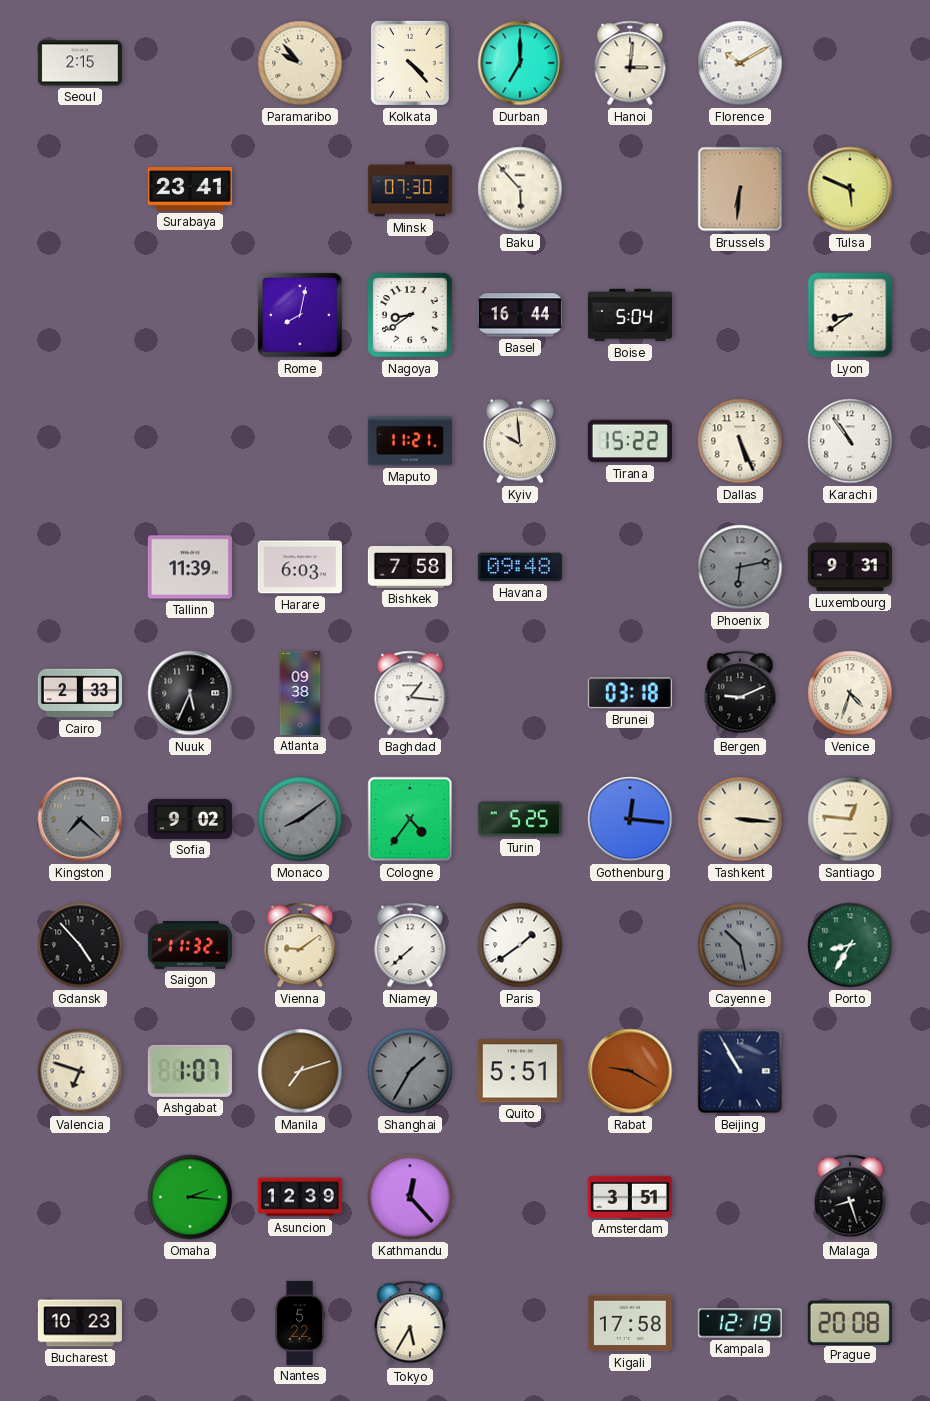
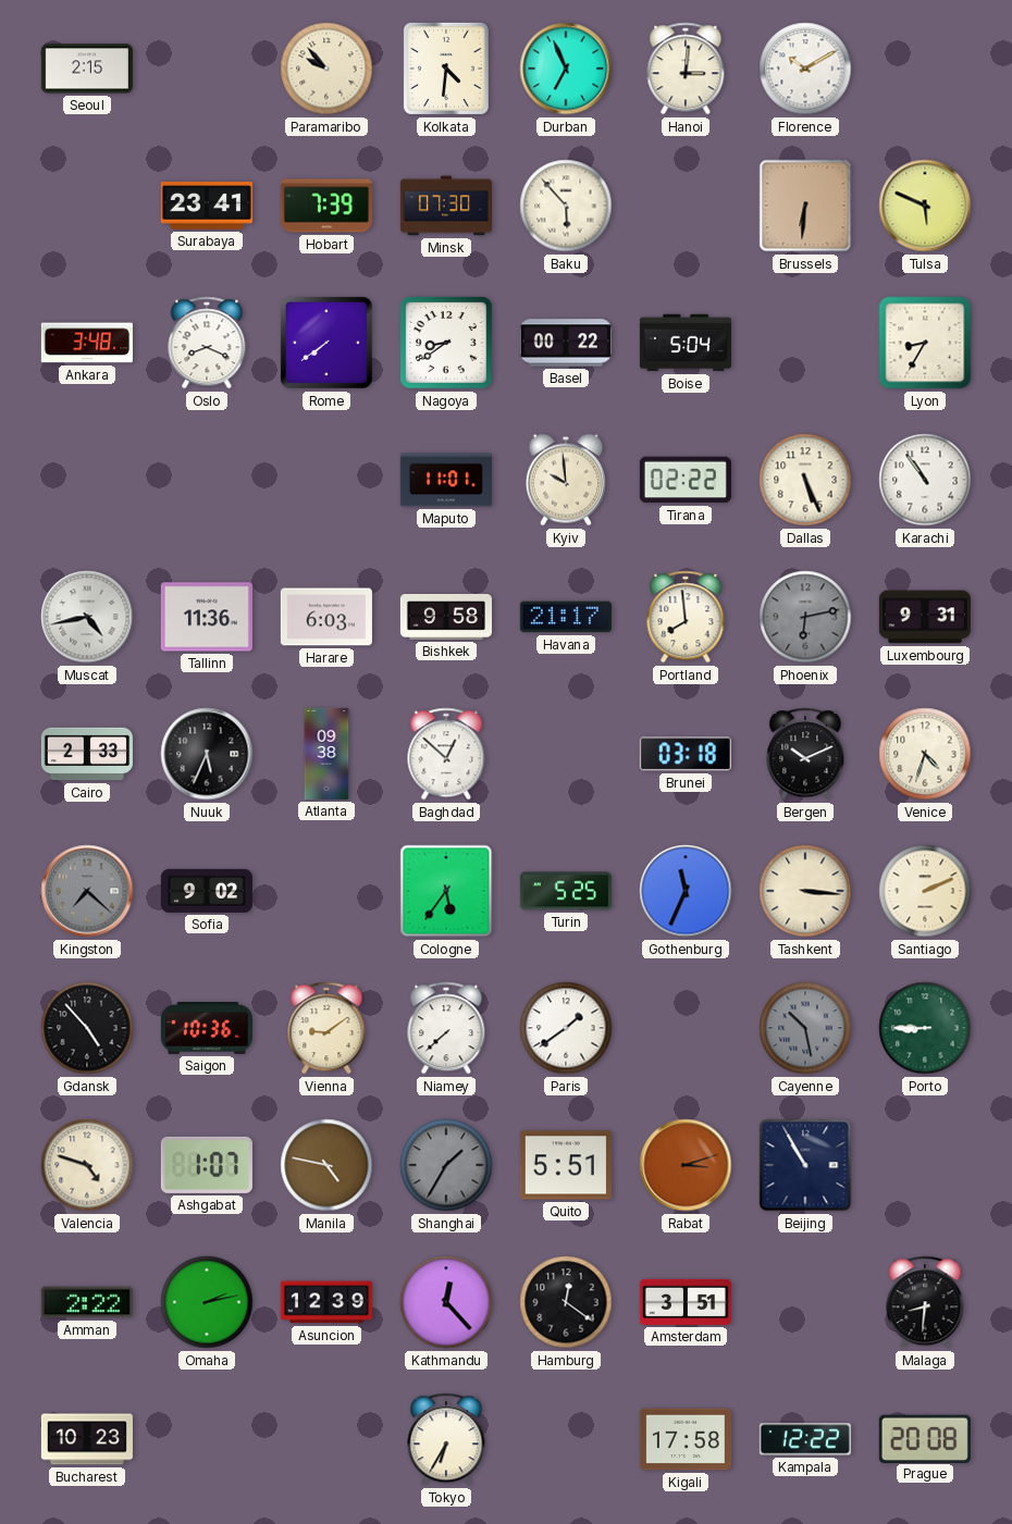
Kolkata: 4:23 -> 4:31 (446, 69)
Durban: 7:00 -> 6:56 (566, 69)
Hobart: none -> 7:39 (326, 206)
Ankara: none -> 3:48 (87, 343)
Oslo: none -> 8:19 (207, 343)
Rome: 8:02 -> 7:39 (326, 343)
Basel: 16:44 -> 00:22 (566, 343)
Lyon: 8:39 -> 8:35 (925, 343)
Maputo: 11:21 -> 11:01 (446, 480)
Tirana: 15:22 -> 02:22 (686, 480)
Muscat: none -> 4:43 (87, 617)
Tallinn: 11:39 -> 11:36 (207, 617)
Bishkek: 7:58 -> 9:58 (446, 617)
Havana: 09:48 -> 21:17 (566, 617)
Portland: none -> 7:59 (686, 617)
Baghdad: 1:16 -> 12:52 (446, 754)
Bergen: 9:11 -> 10:11 (805, 754)
Monaco: 8:09 -> none (300, 819)
Cologne: 4:36 -> 5:36 (446, 891)
Gothenburg: 12:16 -> 11:34 (686, 891)
Santiago: 12:46 -> 2:11 (925, 891)
Saigon: 11:32 -> 10:36 (207, 1029)
Porto: 8:35 -> 8:45 (925, 1028)
Valencia: 6:48 -> 4:48 (87, 1165)
Manila: 7:12 -> 4:47 (326, 1165)
Rabat: 9:20 -> 3:12 (686, 1165)
Amman: none -> 2:22 (87, 1302)
Omaha: 2:16 -> 2:13 (207, 1302)
Hamburg: none -> 12:21 (566, 1302)
Malaga: 8:27 -> 8:31 (925, 1302)
Nantes: 5:22 -> none (299, 1323)
Tokyo: 5:35 -> 6:35 (446, 1439)
Kampala: 12:19 -> 12:22 (805, 1439)
